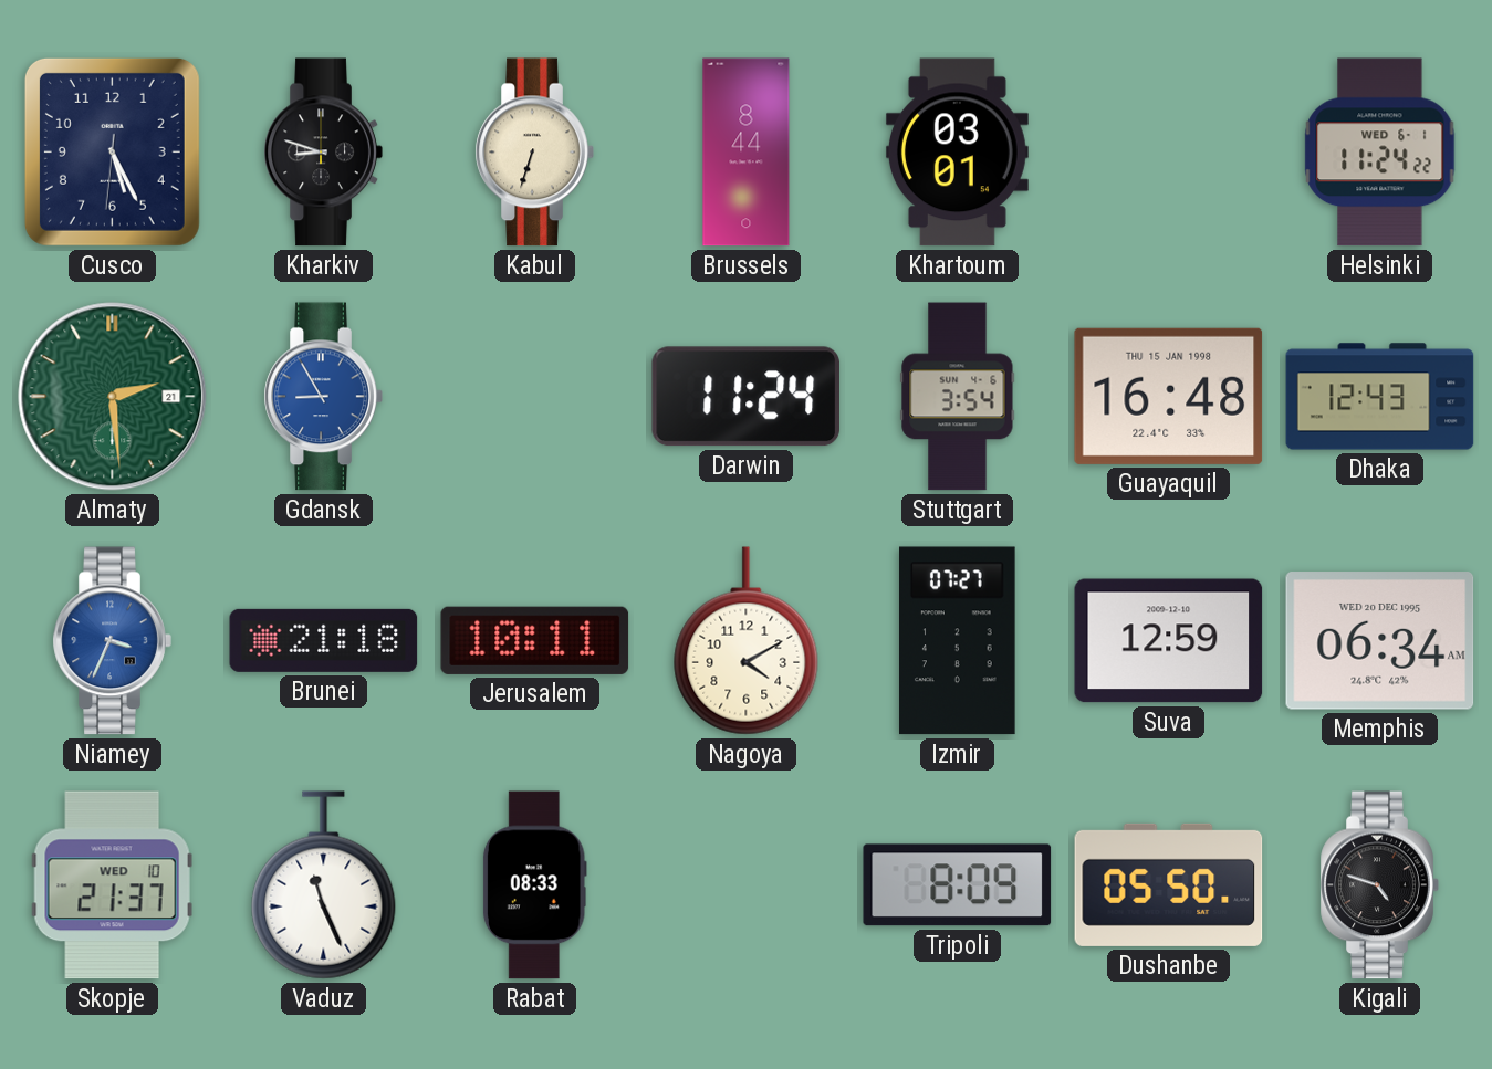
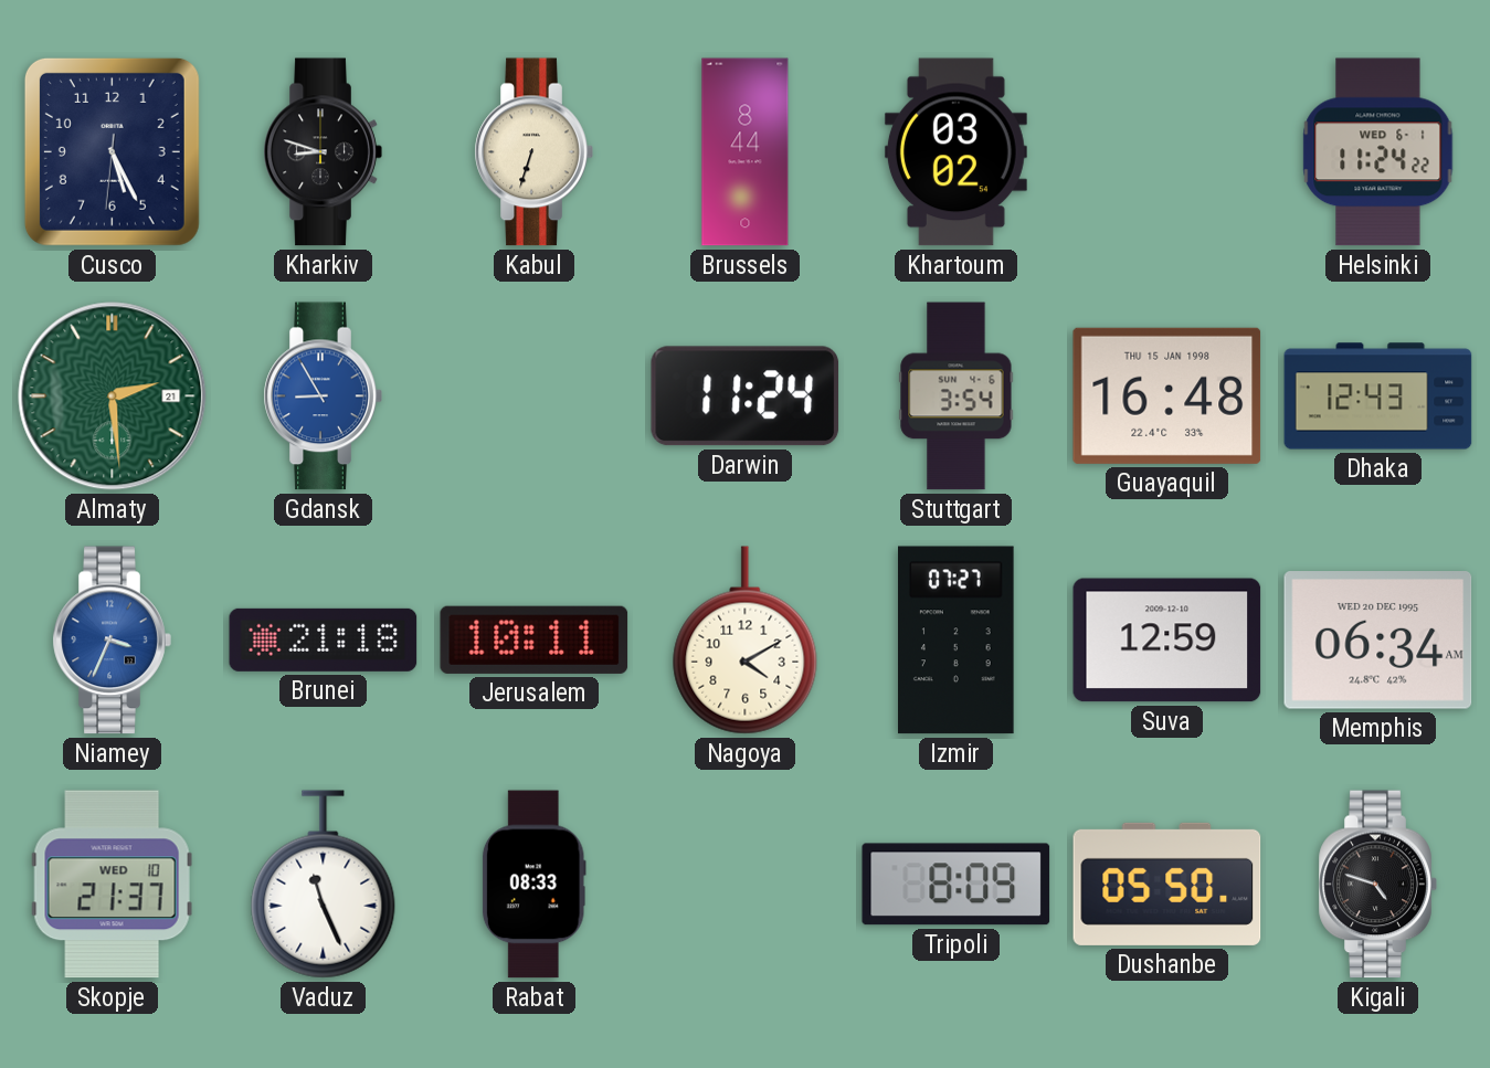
Khartoum: 03:01 -> 03:02 (955, 152)
